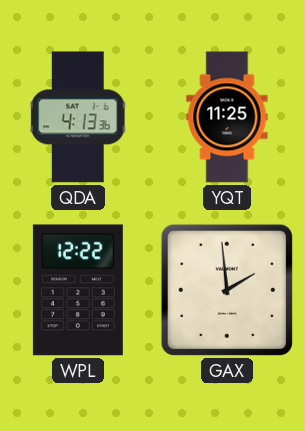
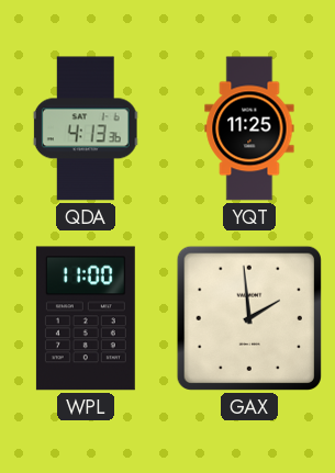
WPL: 12:22 -> 11:00 (86, 318)
